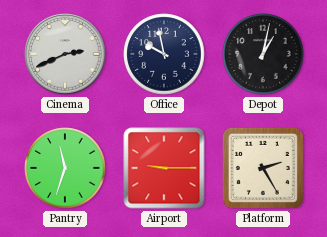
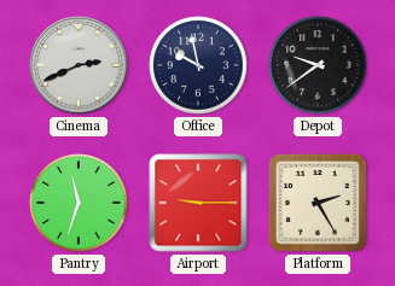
Depot: 1:02 -> 9:39 (318, 65)
